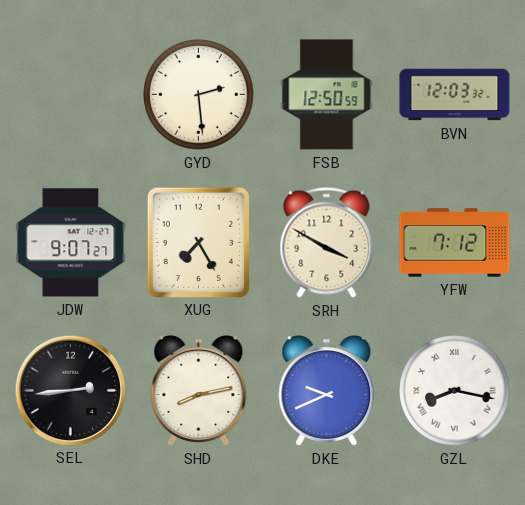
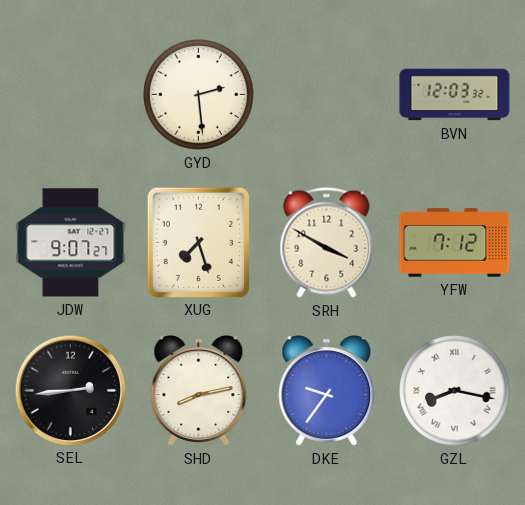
FSB: 12:50 -> none (327, 95)
XUG: 7:25 -> 7:27 (198, 242)
DKE: 9:41 -> 9:36 (327, 391)
